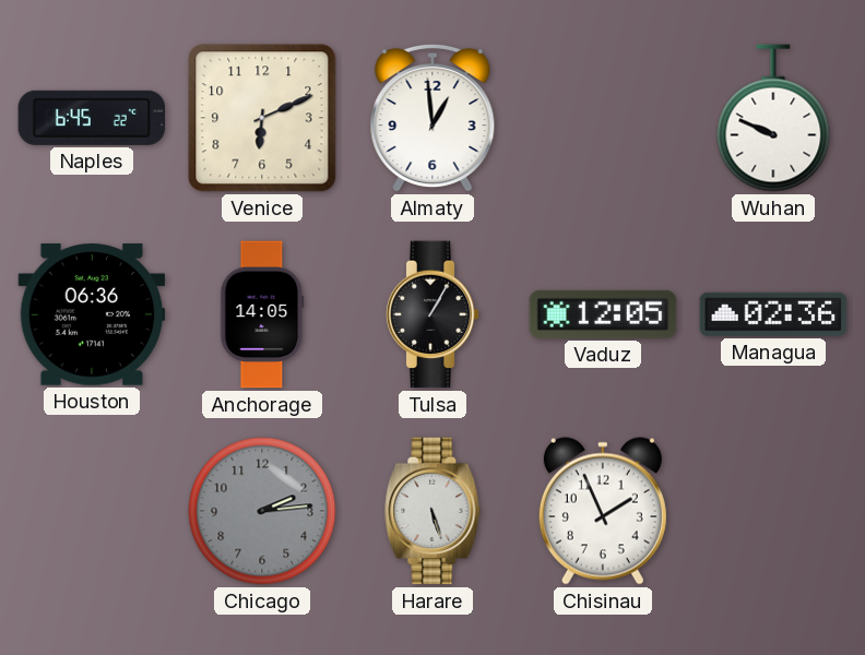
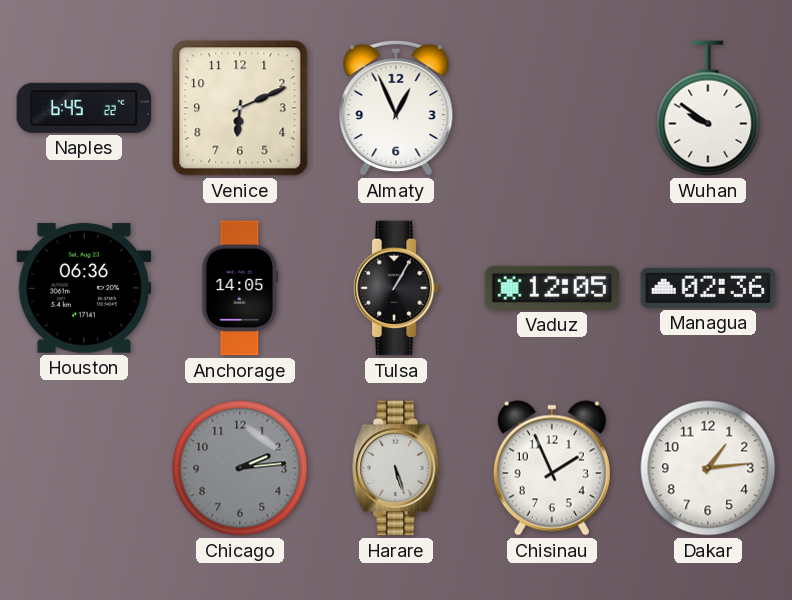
Almaty: 12:59 -> 12:56 (396, 108)
Wuhan: 9:49 -> 9:51 (708, 108)
Dakar: none -> 1:14 (708, 468)
